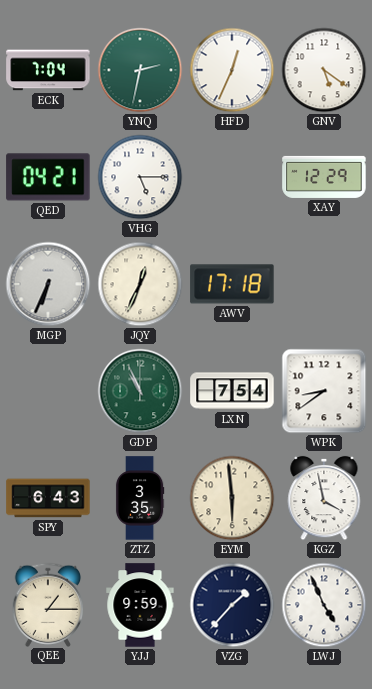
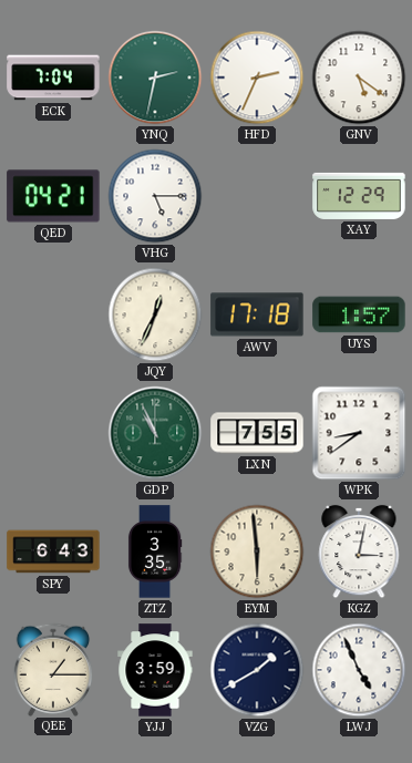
HFD: 12:34 -> 2:34 (257, 78)
MGP: 6:34 -> none (48, 284)
UYS: none -> 1:57 (359, 315)
LXN: 7:54 -> 7:55 (257, 433)
KGZ: 3:58 -> 3:02 (359, 551)
YJJ: 9:59 -> 3:59 (155, 670)
VZG: 1:37 -> 1:40 (257, 670)
